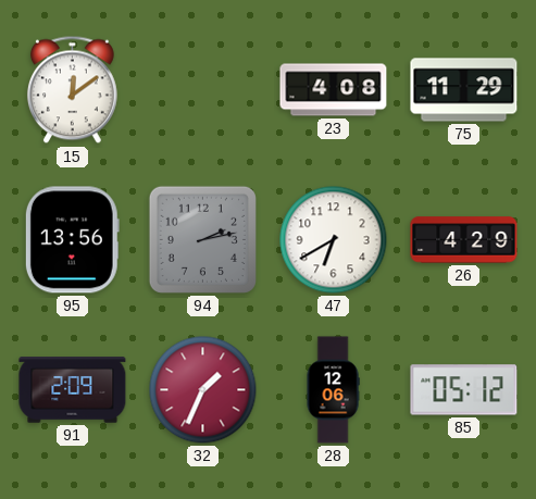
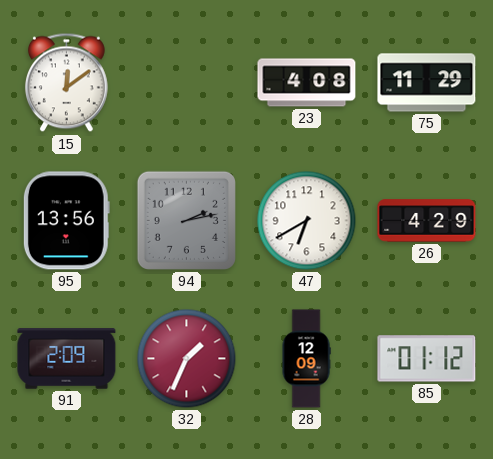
28: 12:06 -> 12:09 (306, 359)
85: 05:12 -> 01:12 (427, 359)
